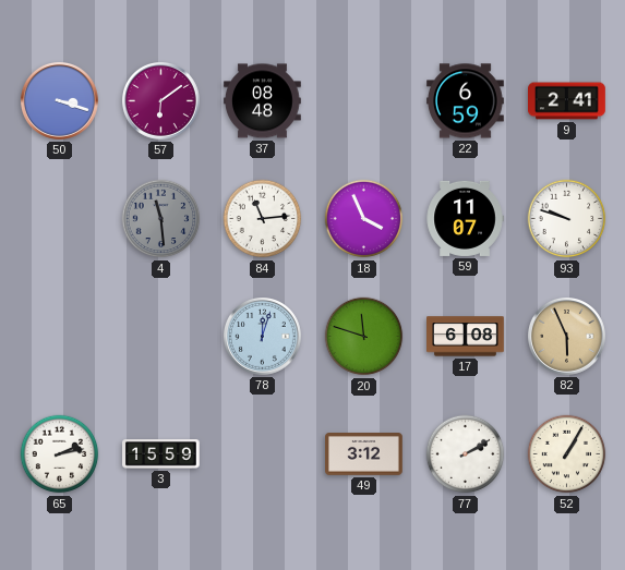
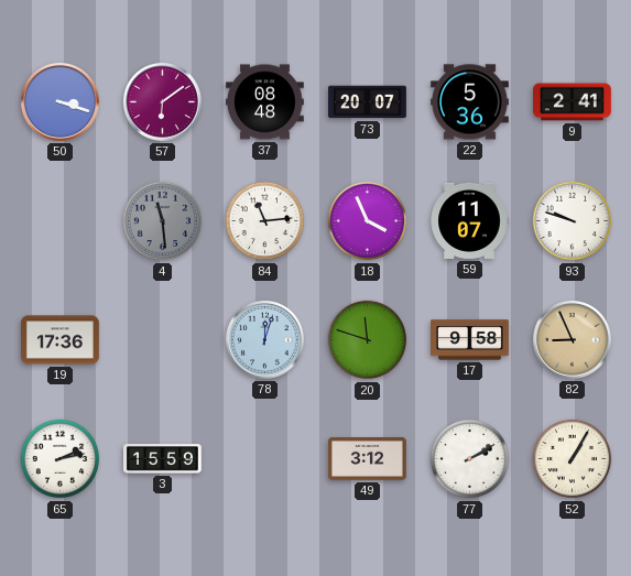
73: none -> 20:07 (368, 102)
22: 6:59 -> 5:36 (470, 102)
19: none -> 17:36 (61, 340)
17: 6:08 -> 9:58 (470, 340)
82: 5:56 -> 8:56 (573, 340)
